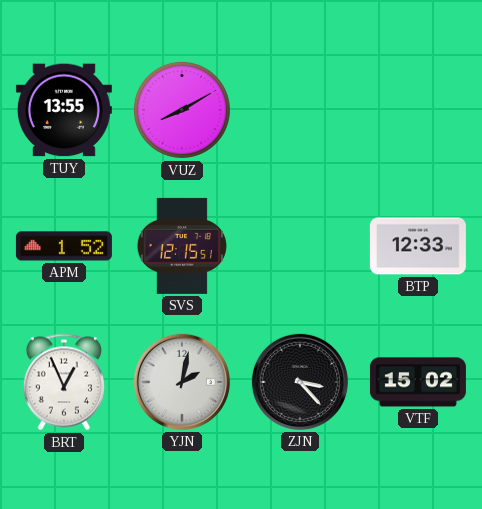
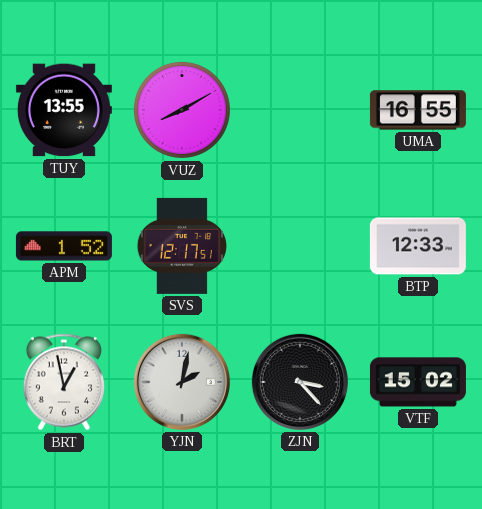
UMA: none -> 16:55 (418, 110)
SVS: 12:15 -> 12:17 (182, 246)
BRT: 12:56 -> 12:58 (64, 382)
